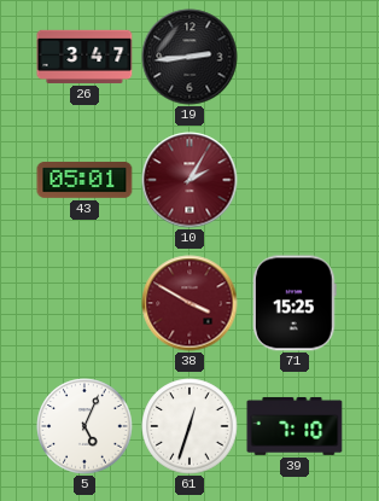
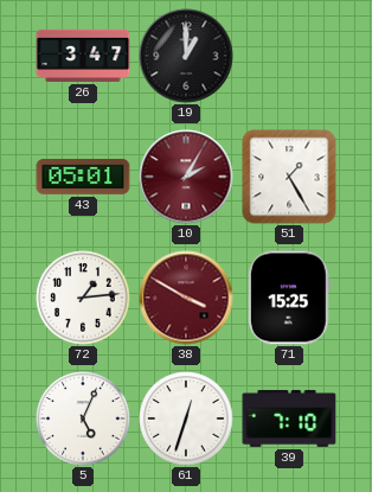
19: 2:44 -> 1:00 (186, 56)
51: none -> 1:25 (289, 177)
72: none -> 1:14 (83, 298)
